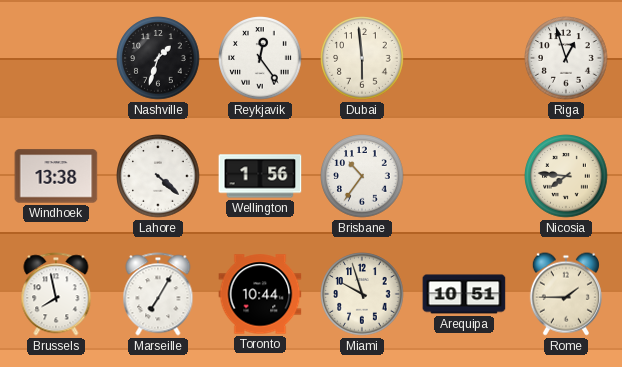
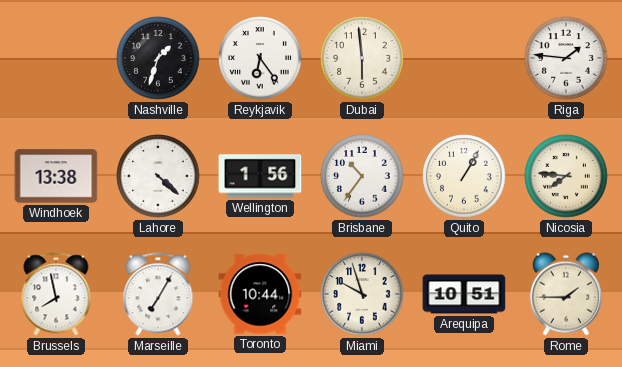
Reykjavik: 12:24 -> 6:24 (260, 58)
Riga: 12:57 -> 1:46 (566, 58)
Quito: none -> 1:05 (464, 176)
